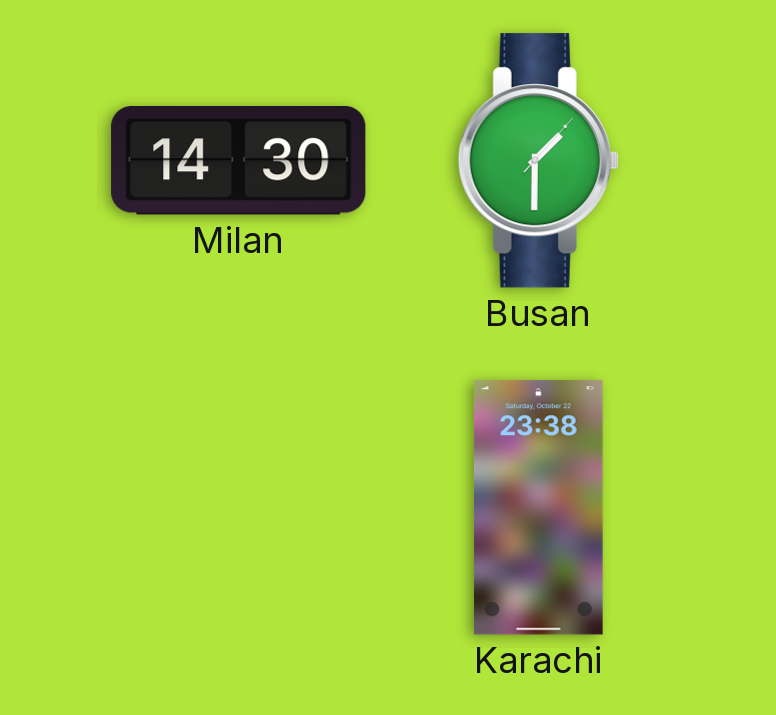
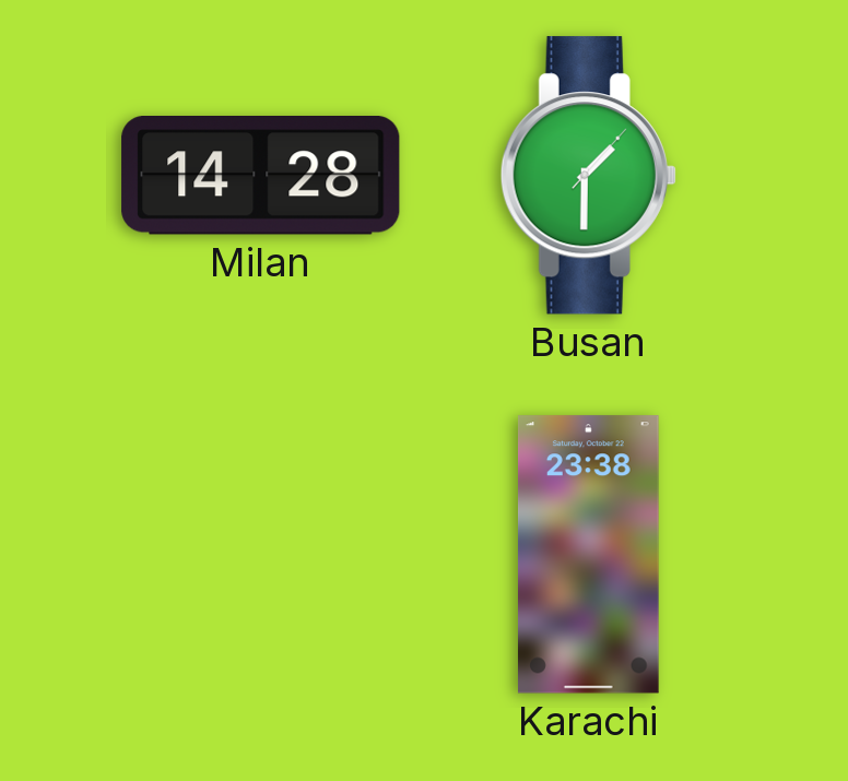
Milan: 14:30 -> 14:28 (261, 176)
